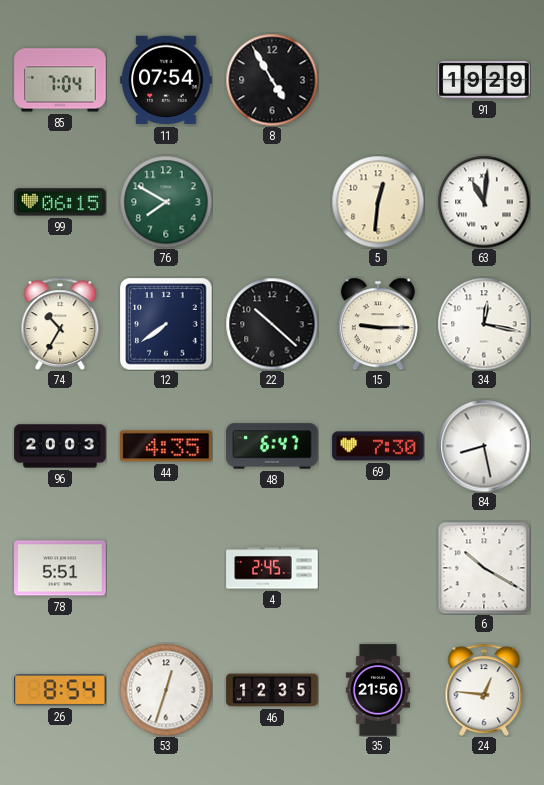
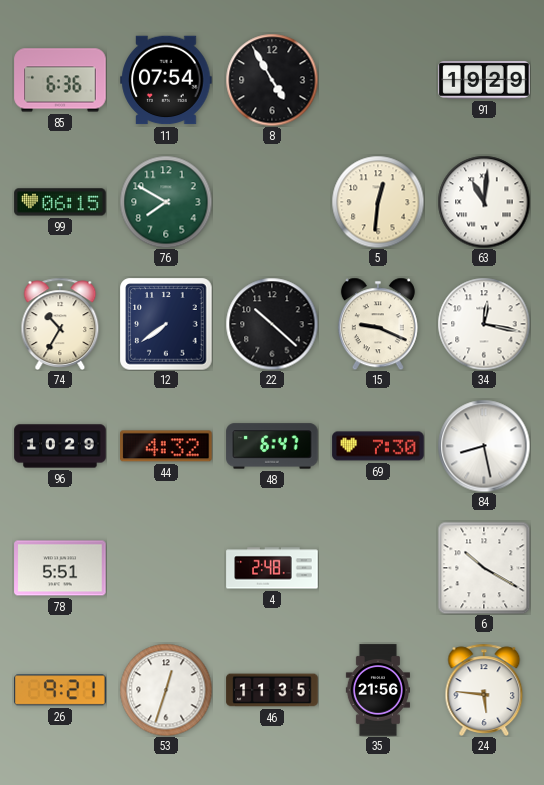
85: 7:04 -> 6:36 (60, 80)
15: 9:15 -> 9:19 (378, 324)
96: 20:03 -> 10:29 (60, 446)
44: 4:35 -> 4:32 (166, 446)
4: 2:45 -> 2:48 (272, 568)
26: 8:54 -> 9:21 (60, 690)
46: 12:35 -> 11:35 (272, 690)
24: 12:46 -> 5:46 (484, 689)
